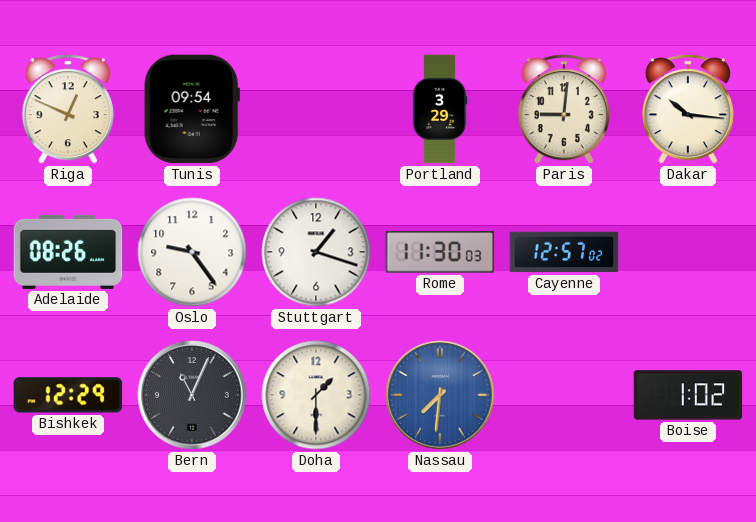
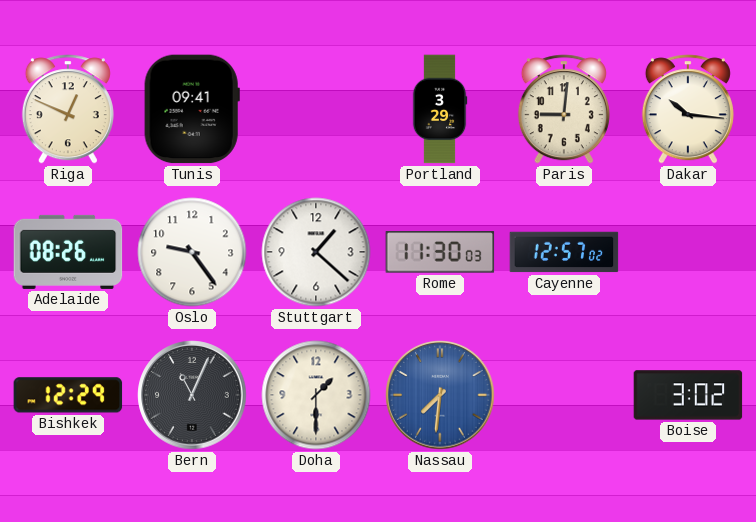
Tunis: 09:54 -> 09:41 (192, 109)
Stuttgart: 1:18 -> 1:22 (316, 252)
Boise: 1:02 -> 3:02 (688, 395)
